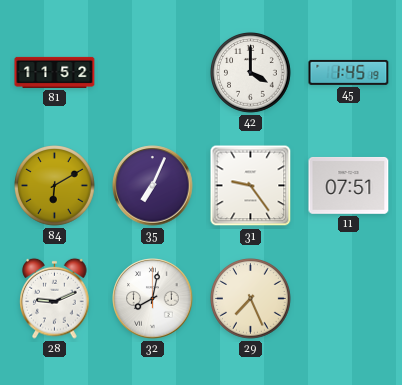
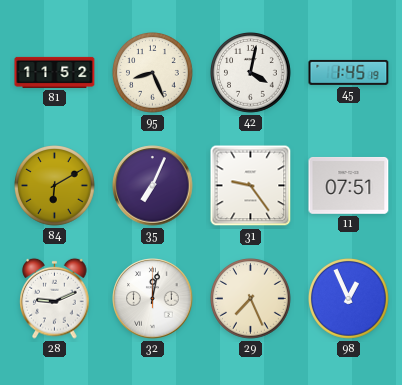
95: none -> 8:26 (153, 73)
42: 4:00 -> 4:02 (251, 73)
32: 8:02 -> 12:02 (153, 299)
98: none -> 12:56 (349, 299)
